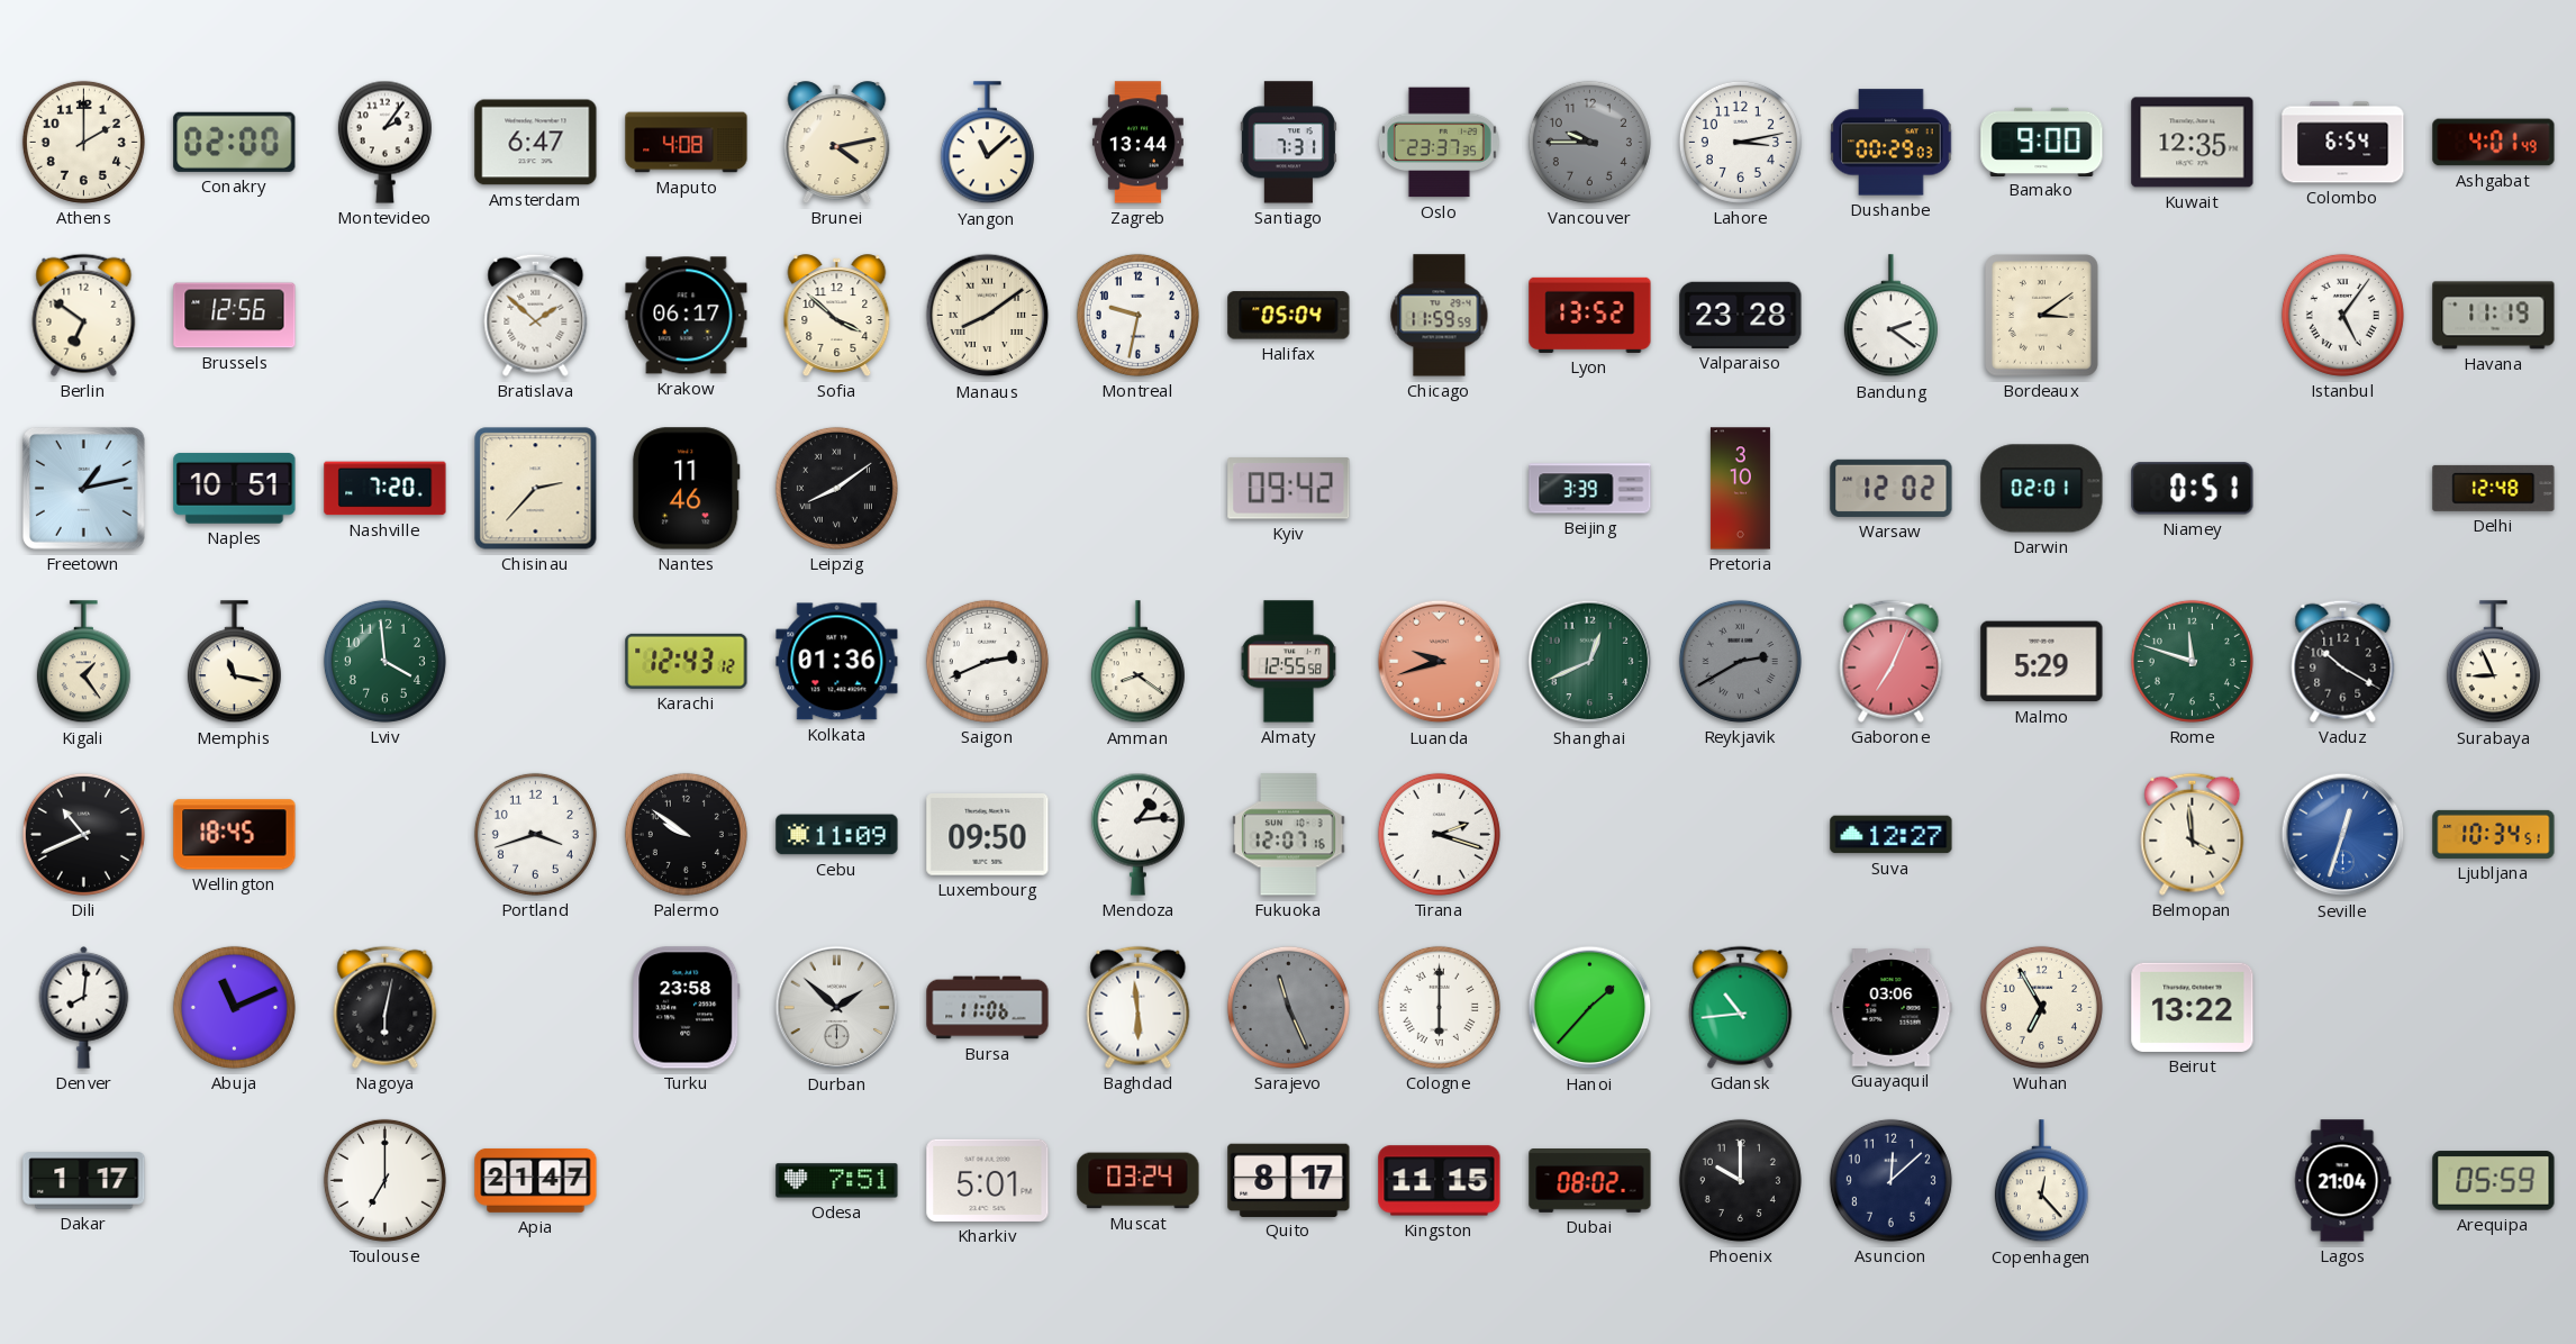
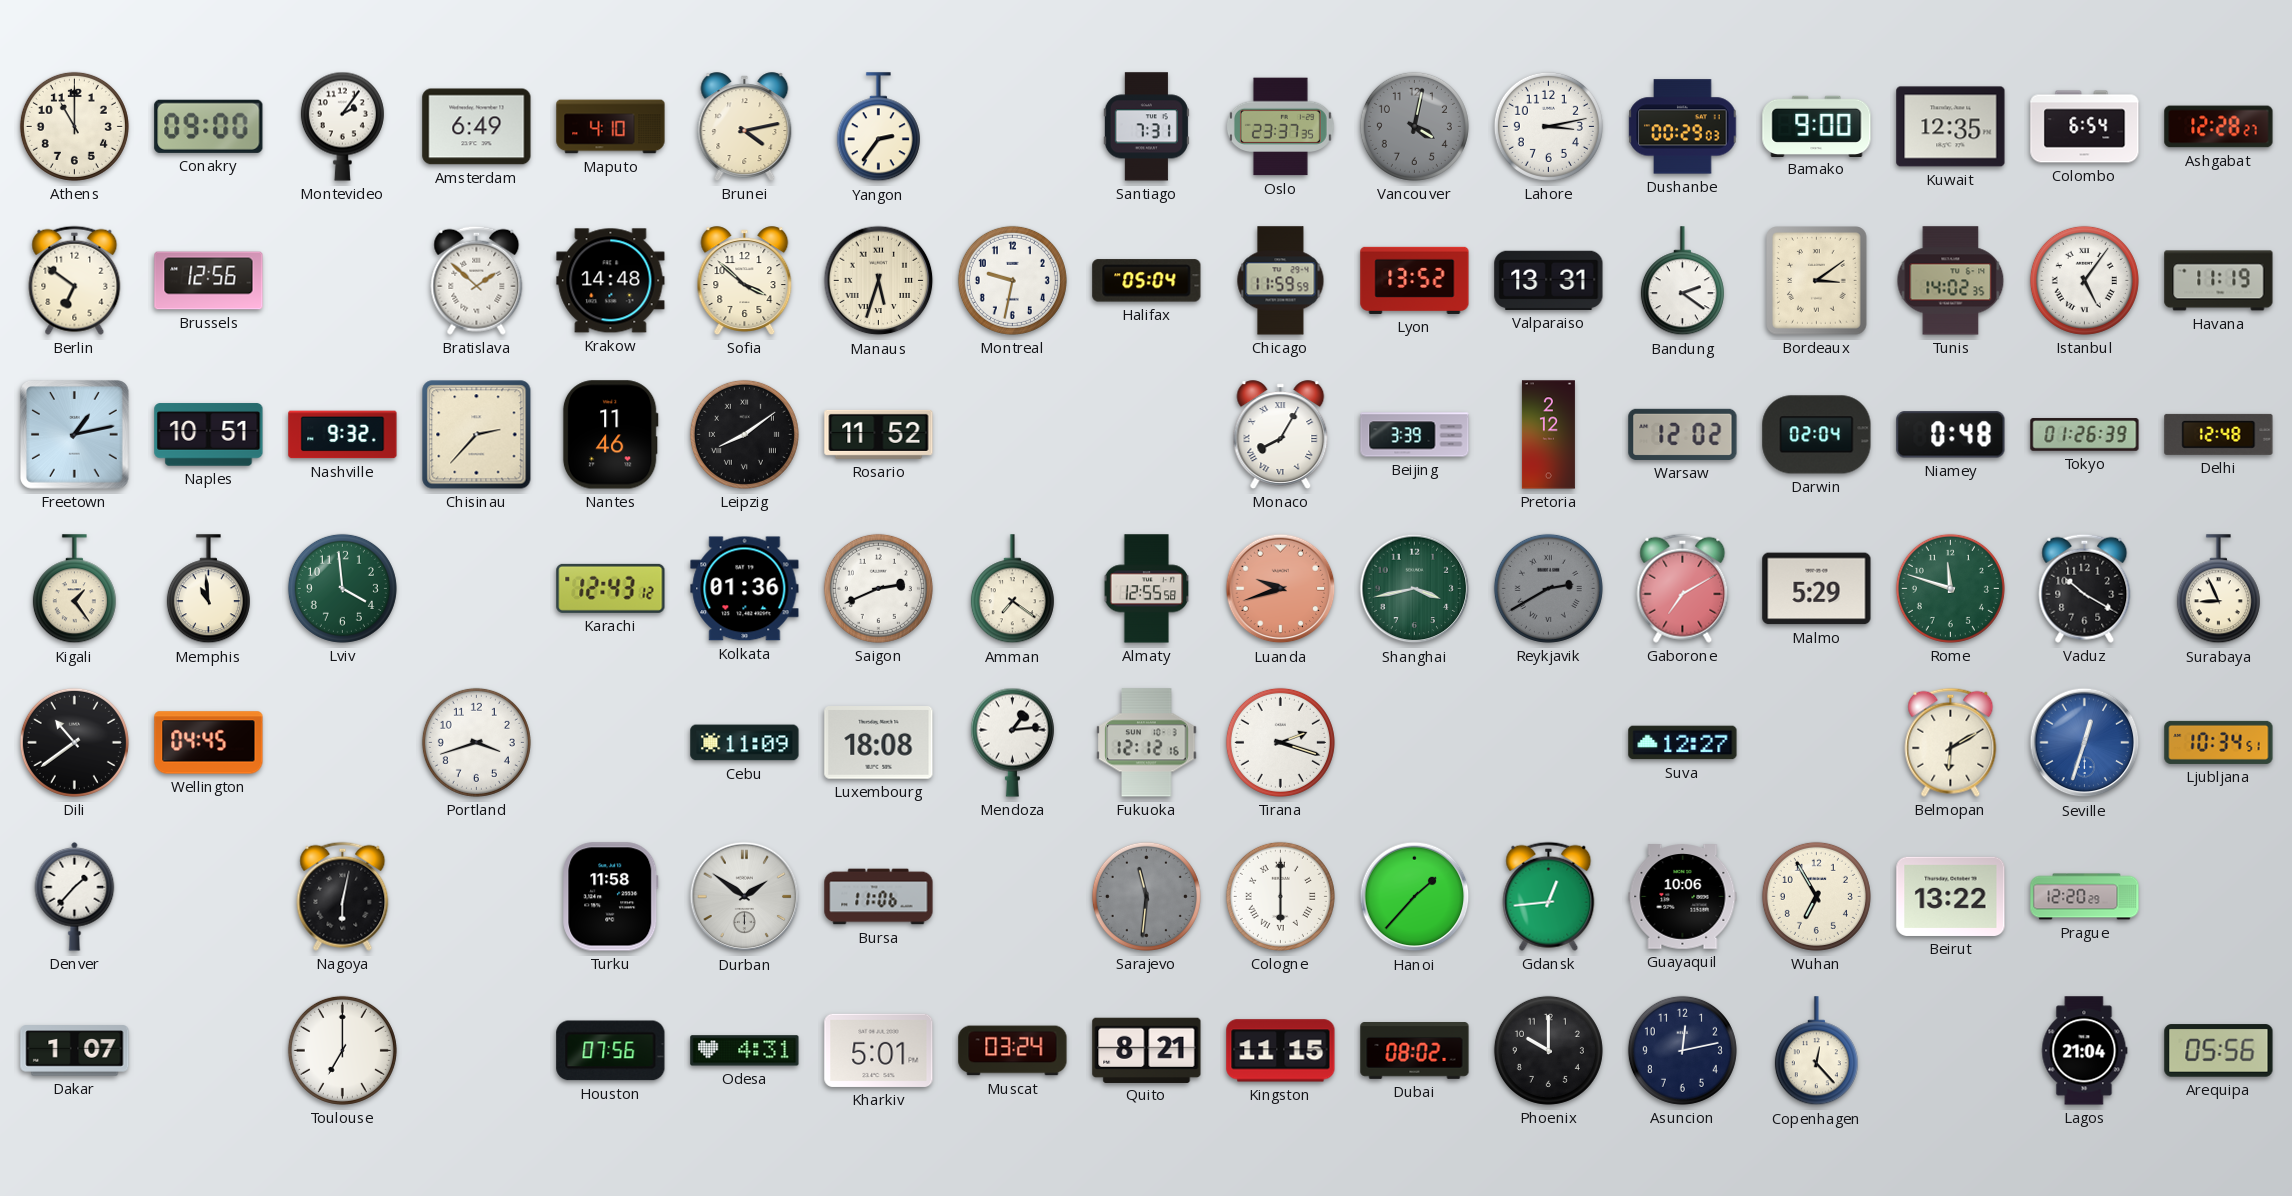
Athens: 2:00 -> 11:00 (74, 126)
Conakry: 02:00 -> 09:00 (209, 126)
Amsterdam: 6:47 -> 6:49 (477, 127)
Maputo: 4:08 -> 4:10 (611, 127)
Yangon: 11:08 -> 2:36 (878, 127)
Zagreb: 13:44 -> none (1137, 143)
Vancouver: 9:45 -> 4:02 (1414, 126)
Ashgabat: 4:01 -> 12:28 (2219, 127)
Krakow: 06:17 -> 14:48 (611, 281)
Manaus: 8:09 -> 5:33 (879, 281)
Valparaiso: 23:28 -> 13:31 (1549, 280)
Tunis: none -> 14:02 (1951, 281)
Nashville: 7:20 -> 9:32 (343, 435)
Rosario: none -> 11:52 (879, 434)
Kyiv: 09:42 -> none (1289, 489)
Monaco: none -> 8:05 (1281, 435)
Pretoria: 3:10 -> 2:12 (1548, 435)
Darwin: 02:01 -> 02:04 (1817, 435)
Niamey: 0:51 -> 0:48 (1951, 435)
Tokyo: none -> 01:26 (2085, 435)
Memphis: 11:17 -> 10:59 (208, 589)
Amman: 8:21 -> 7:21 (1012, 589)
Shanghai: 12:41 -> 3:43 (1415, 589)
Gaborone: 7:04 -> 7:10 (1683, 588)
Dili: 10:41 -> 10:39 (74, 742)
Wellington: 18:45 -> 04:45 (209, 743)
Palermo: 9:51 -> none (686, 834)
Luxembourg: 09:50 -> 18:08 (879, 743)
Fukuoka: 12:07 -> 12:12 (1147, 743)
Belmopan: 3:59 -> 6:10 (1951, 742)
Denver: 8:01 -> 1:37 (75, 896)
Abuja: 11:11 -> none (234, 1007)
Turku: 23:58 -> 11:58 (611, 897)
Durban: 1:52 -> 1:51 (745, 897)
Baghdad: 5:59 -> none (1139, 1007)
Sarajevo: 11:26 -> 11:31 (1146, 896)
Gdansk: 10:44 -> 12:44 (1549, 896)
Guayaquil: 03:06 -> 10:06 (1683, 897)
Prague: none -> 12:20 (2085, 897)
Dakar: 1:17 -> 1:07 (75, 1051)
Apia: 21:47 -> none (536, 1180)
Houston: none -> 07:56 (611, 1051)
Odesa: 7:51 -> 4:31 (745, 1051)
Quito: 8:17 -> 8:21 (1147, 1050)
Asuncion: 12:08 -> 12:13 (1682, 1050)
Arequipa: 05:59 -> 05:56 (2219, 1051)
